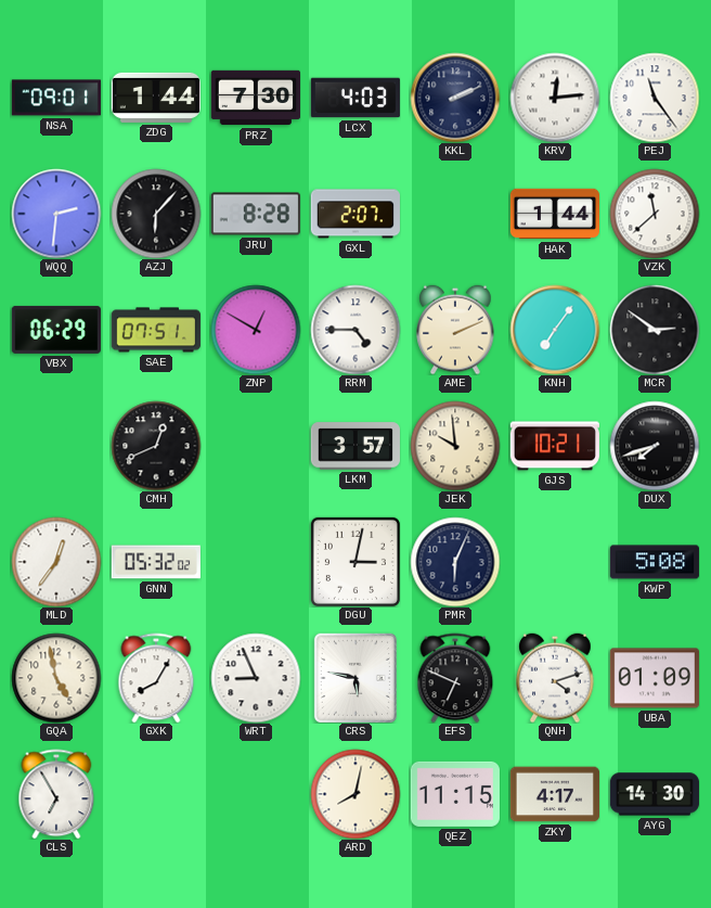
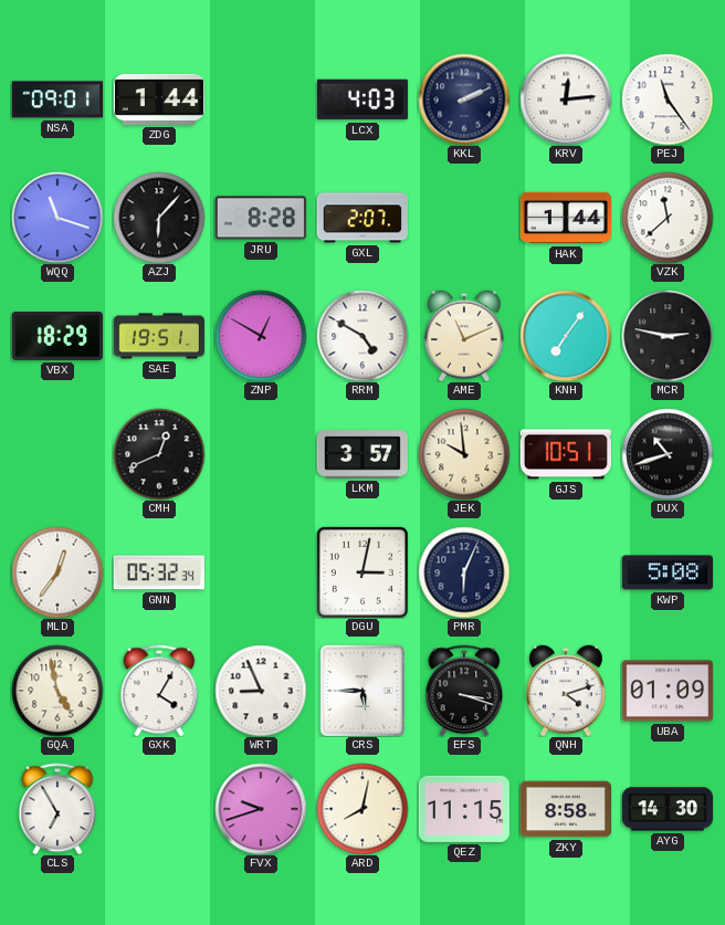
PRZ: 7:30 -> none (255, 98)
WQQ: 2:31 -> 11:18 (57, 218)
VBX: 06:29 -> 18:29 (57, 336)
SAE: 07:51 -> 19:51 (159, 336)
RRM: 4:45 -> 4:50 (362, 336)
AME: 2:11 -> 11:11 (464, 336)
MCR: 2:51 -> 2:47 (668, 336)
GJS: 10:21 -> 10:51 (566, 454)
DUX: 7:42 -> 10:42 (668, 454)
GNN: 05:32:02 -> 05:32:34 (159, 572)
GXK: 8:05 -> 4:05 (159, 691)
CRS: 5:47 -> 5:45 (362, 691)
EFS: 6:49 -> 3:18 (464, 691)
FVX: none -> 9:42 (261, 809)
ZKY: 4:17 -> 8:58 (565, 809)
